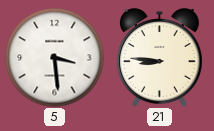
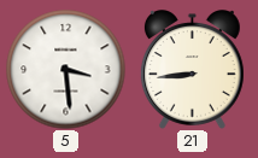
21: 8:46 -> 8:44 (192, 70)
